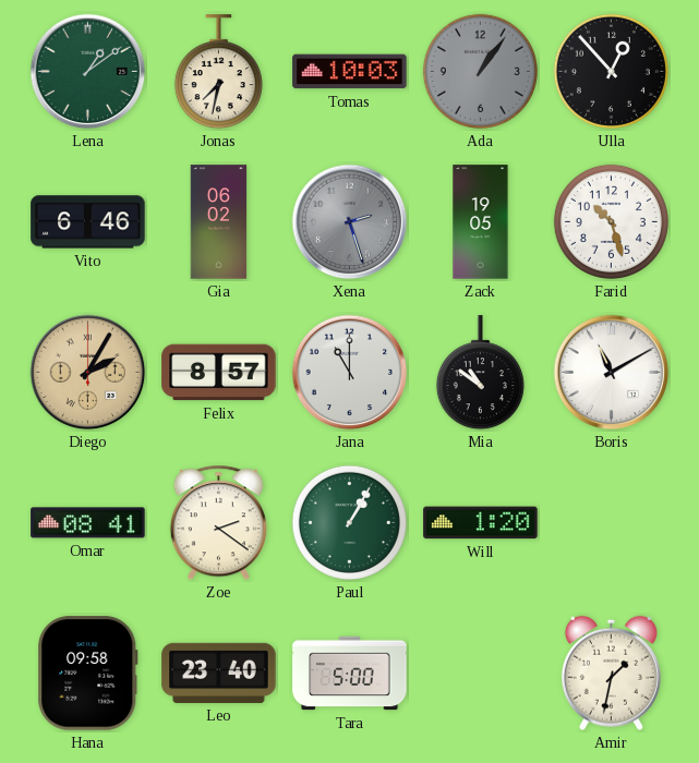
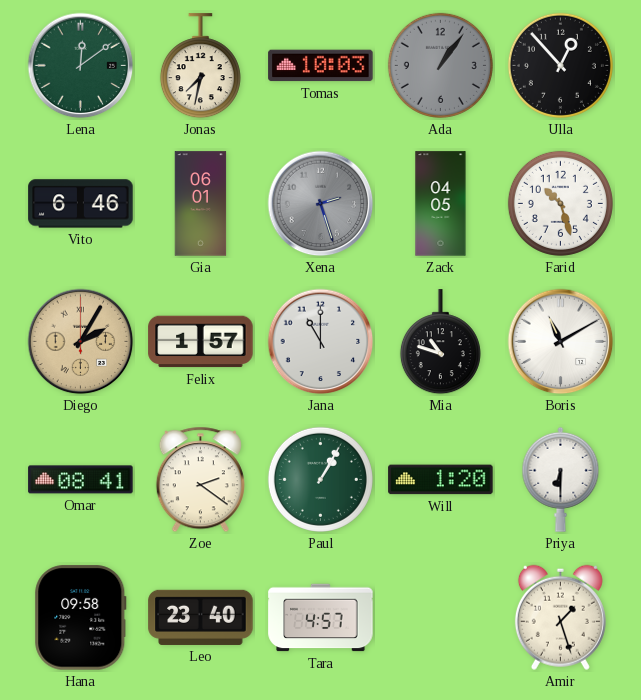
Lena: 1:09 -> 12:09 (81, 66)
Gia: 06:02 -> 06:01 (201, 204)
Zack: 19:05 -> 04:05 (441, 204)
Felix: 8:57 -> 1:57 (201, 342)
Mia: 10:51 -> 10:48 (440, 342)
Priya: none -> 6:30 (561, 479)
Tara: 5:00 -> 4:57 (321, 618)
Amir: 1:32 -> 1:27 (560, 617)
